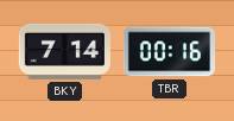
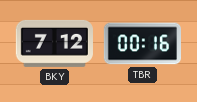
BKY: 7:14 -> 7:12 (54, 43)
